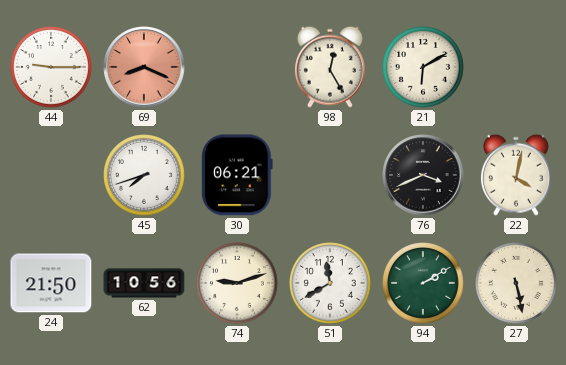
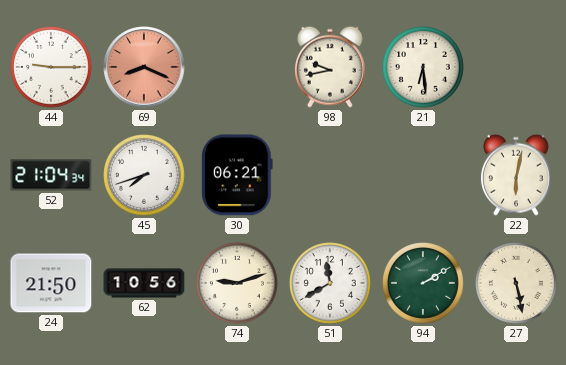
98: 12:25 -> 9:43 (330, 67)
21: 6:10 -> 6:29 (424, 68)
52: none -> 21:04 (51, 175)
76: 3:41 -> none (423, 175)
22: 4:02 -> 6:02 (516, 175)
